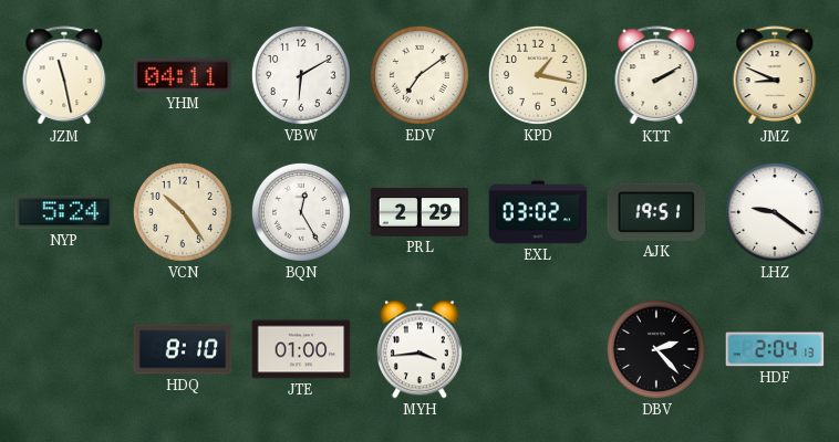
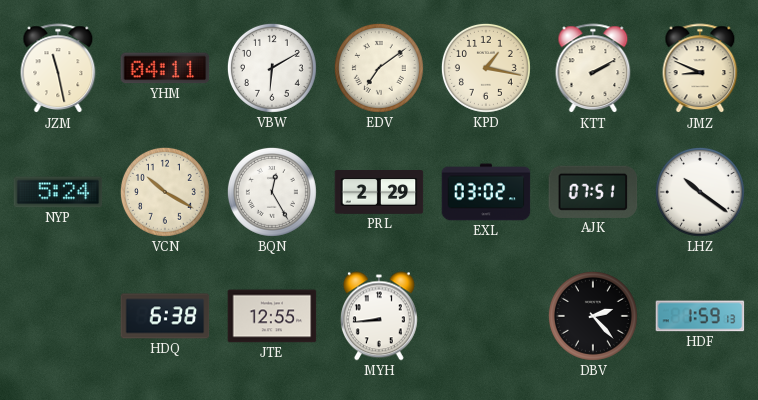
VCN: 10:24 -> 10:20 (165, 192)
AJK: 19:51 -> 07:51 (593, 192)
LHZ: 9:21 -> 10:21 (700, 192)
HDQ: 8:10 -> 6:38 (165, 316)
JTE: 01:00 -> 12:55 (272, 316)
MYH: 3:44 -> 8:44 (379, 316)
HDF: 2:04 -> 1:59 (700, 316)
